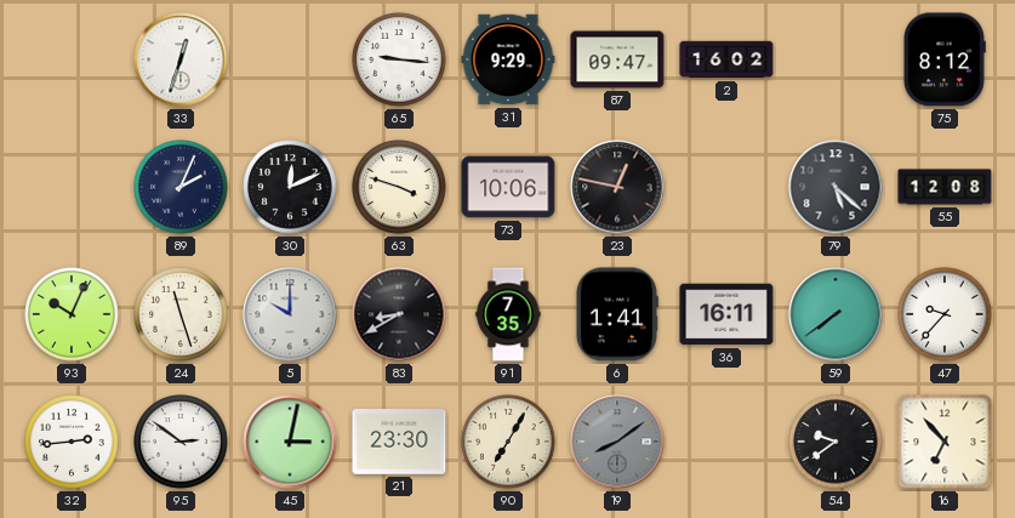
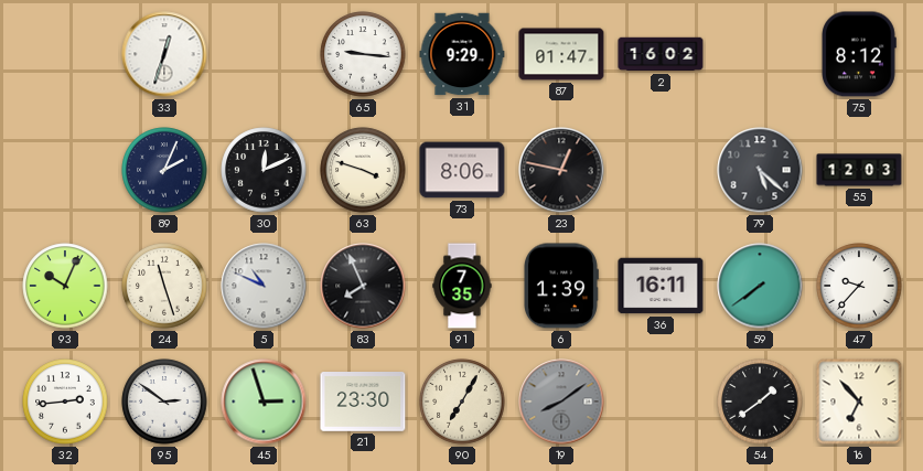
87: 09:47 -> 01:47 (561, 54)
73: 10:06 -> 8:06 (462, 170)
55: 12:08 -> 12:03 (859, 170)
5: 10:00 -> 10:49 (264, 286)
83: 8:40 -> 7:56 (363, 286)
6: 1:41 -> 1:39 (561, 286)
45: 3:02 -> 2:57 (264, 402)
54: 9:39 -> 1:39 (760, 402)
